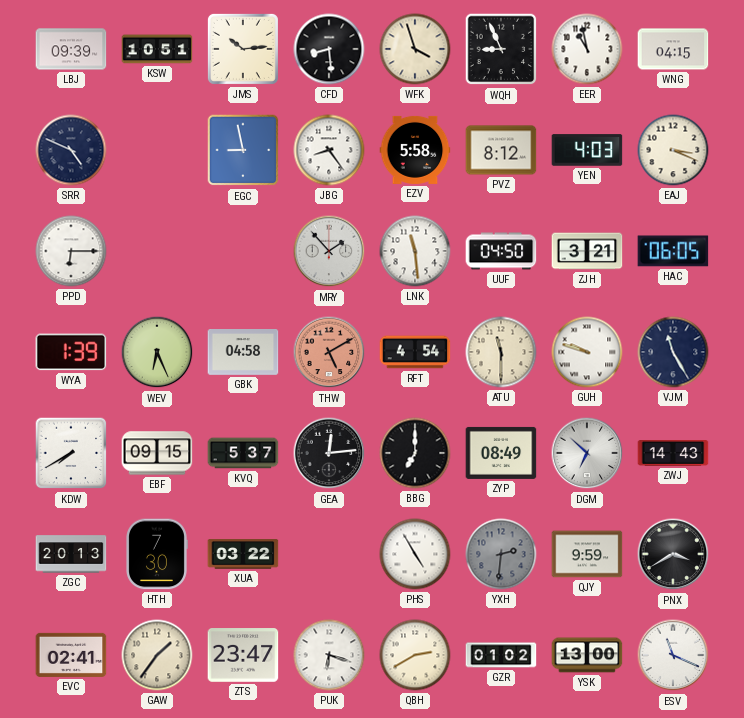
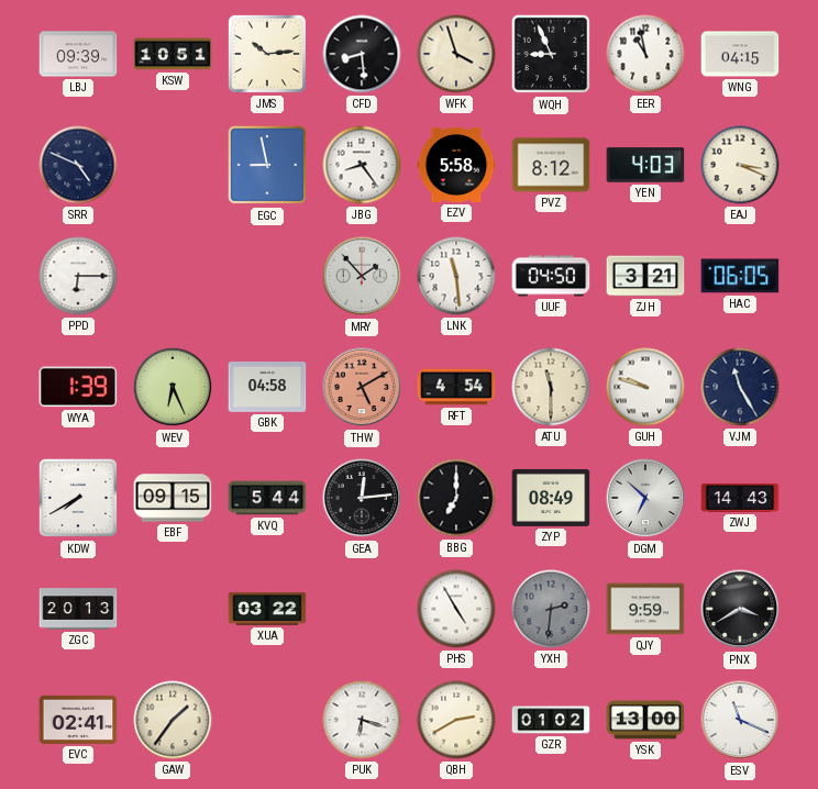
KVQ: 5:37 -> 5:44 (267, 498)
HTH: 7:30 -> none (157, 554)
ZTS: 23:47 -> none (243, 655)
